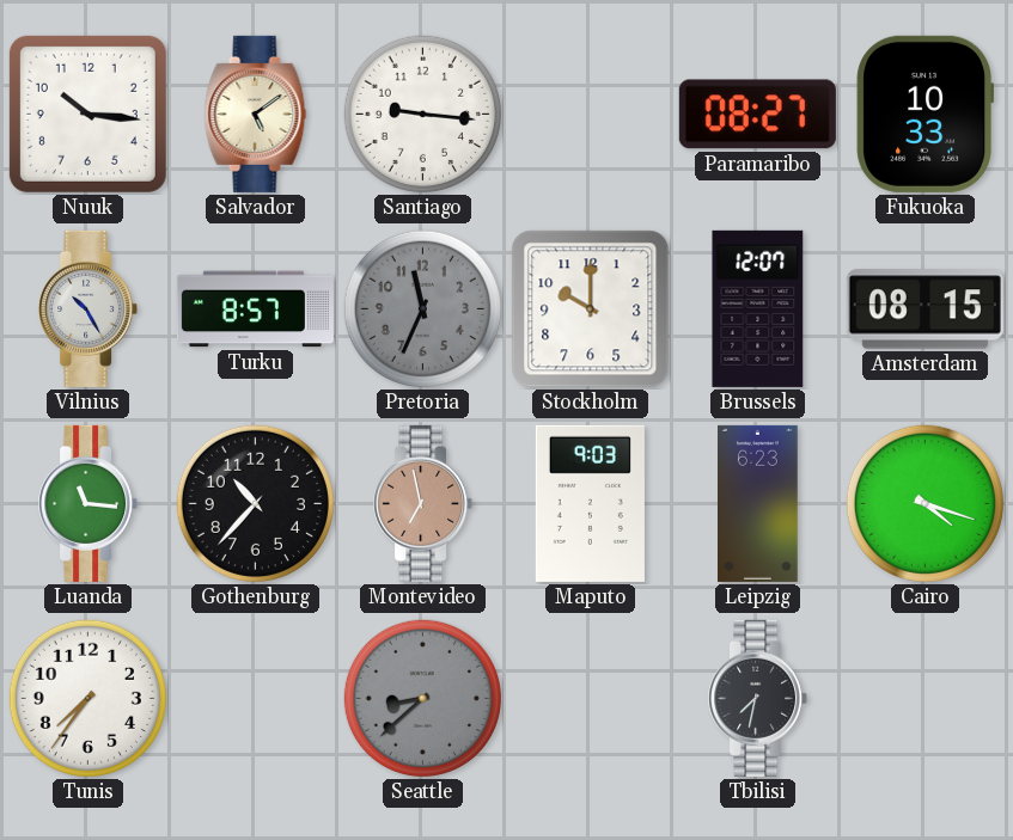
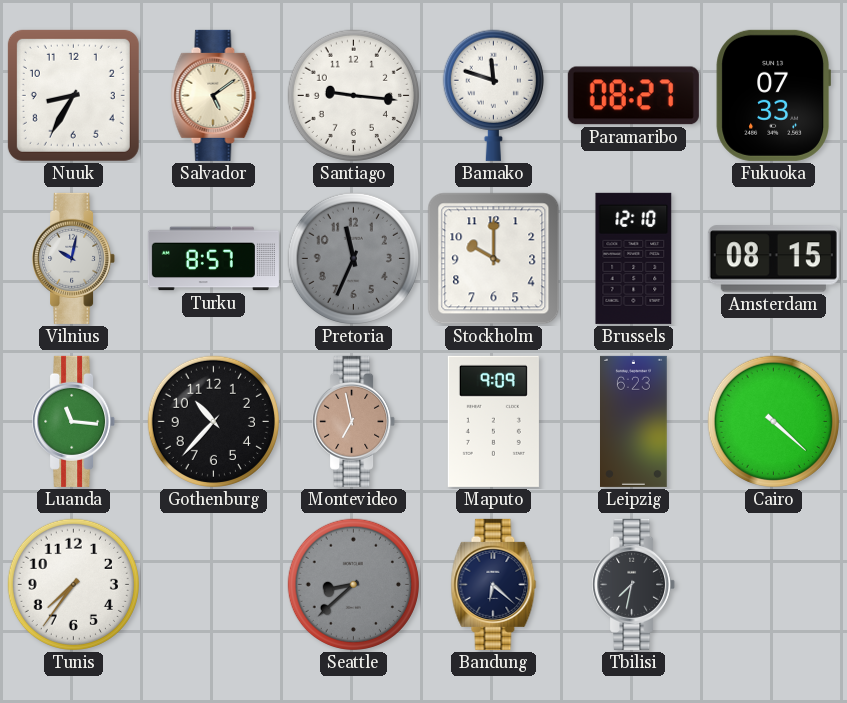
Nuuk: 10:16 -> 8:35 (73, 95)
Bamako: none -> 11:48 (493, 95)
Fukuoka: 10:33 -> 07:33 (773, 95)
Vilnius: 10:25 -> 10:02 (74, 258)
Brussels: 12:07 -> 12:10 (634, 258)
Maputo: 9:03 -> 9:09 (493, 421)
Cairo: 4:18 -> 4:22 (773, 421)
Bandung: none -> 6:22 (494, 584)
